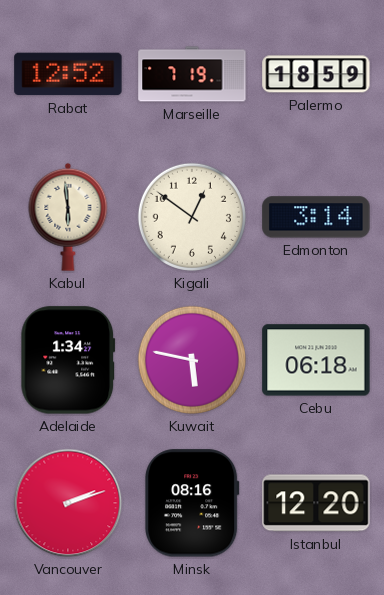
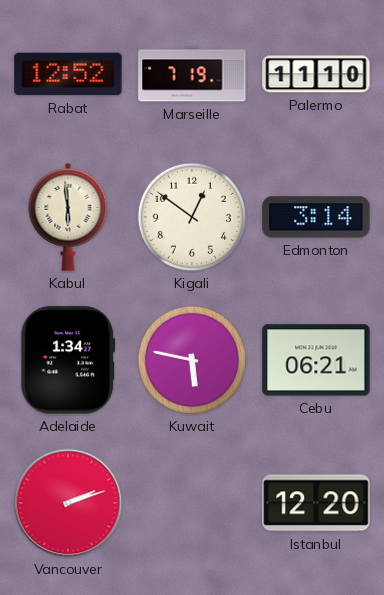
Palermo: 18:59 -> 11:10 (316, 74)
Cebu: 06:18 -> 06:21 (316, 360)
Minsk: 08:16 -> none (192, 503)
